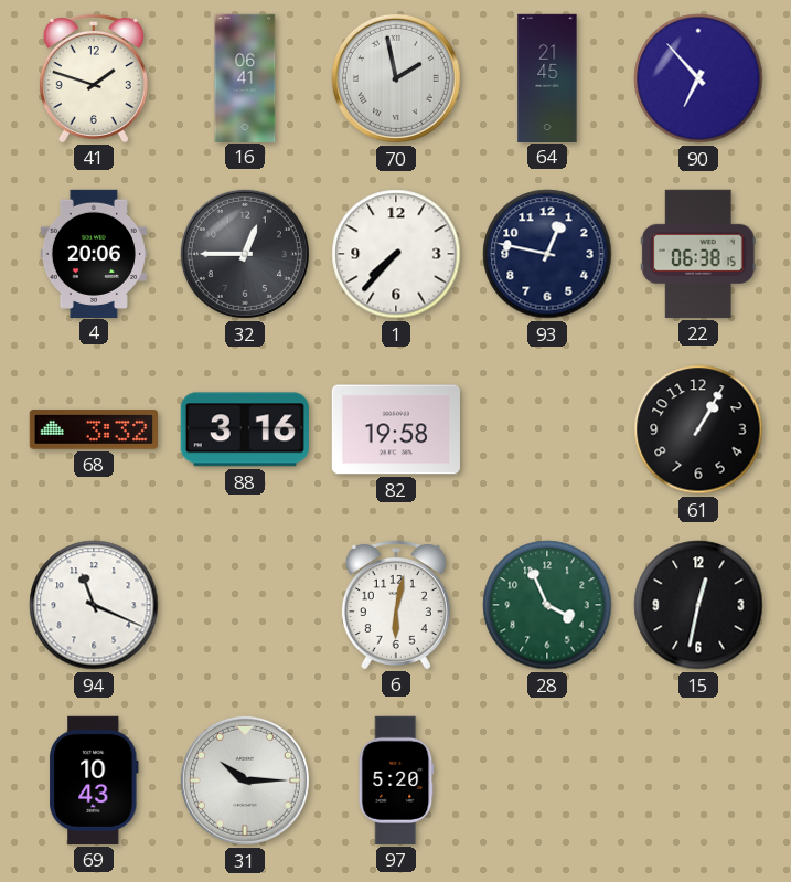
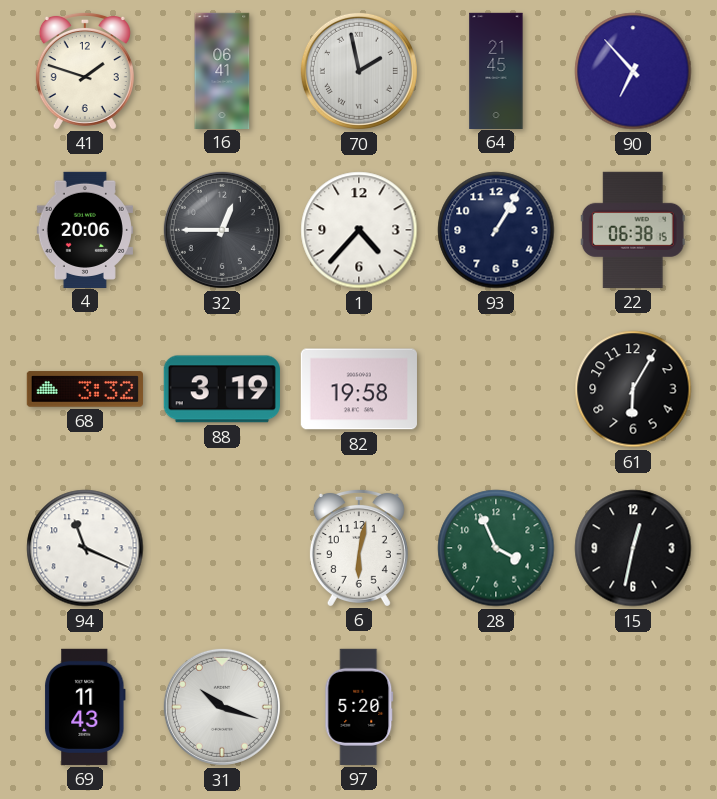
1: 7:37 -> 4:37 (359, 230)
93: 12:47 -> 1:05 (496, 230)
88: 3:16 -> 3:19 (222, 389)
61: 1:05 -> 6:05 (633, 389)
69: 10:43 -> 11:43 (85, 707)
31: 10:15 -> 10:18 (222, 707)
